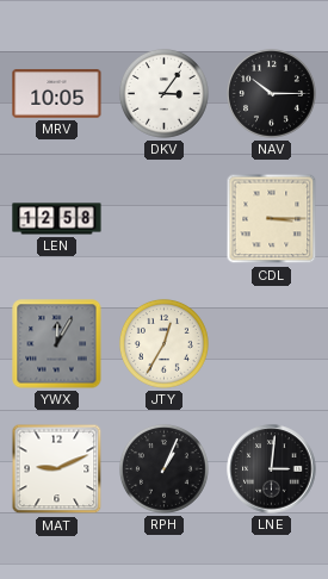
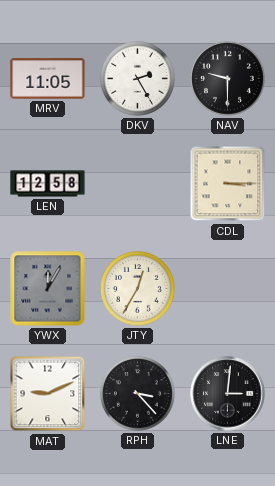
MRV: 10:05 -> 11:05 (48, 79)
DKV: 3:06 -> 2:25 (137, 79)
NAV: 10:15 -> 9:30 (227, 79)
RPH: 1:04 -> 3:23 (137, 394)
